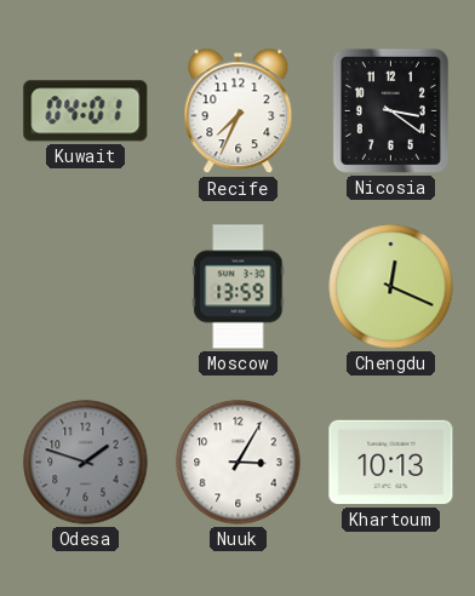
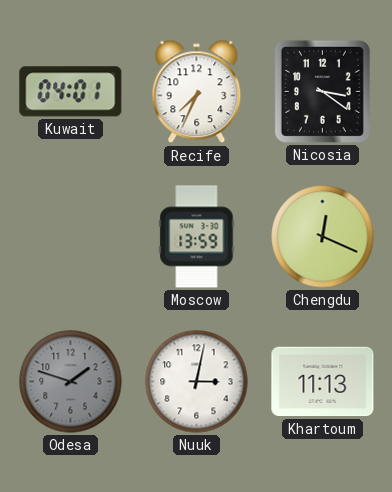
Nuuk: 3:05 -> 3:02 (197, 382)
Khartoum: 10:13 -> 11:13 (323, 382)
